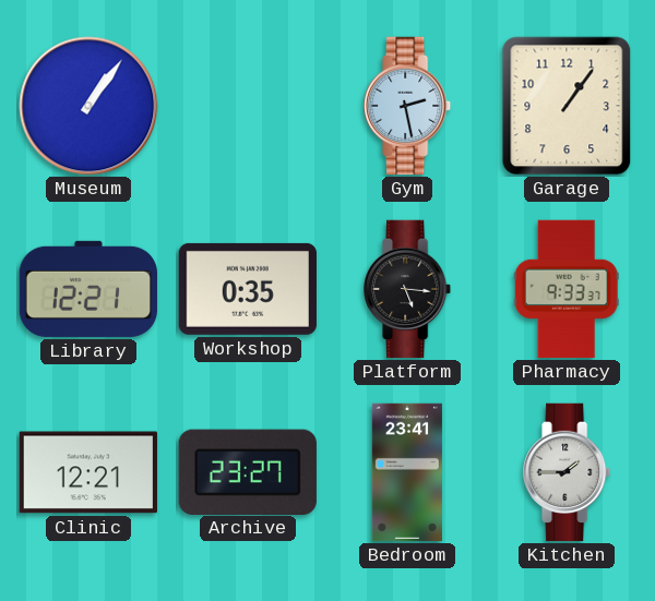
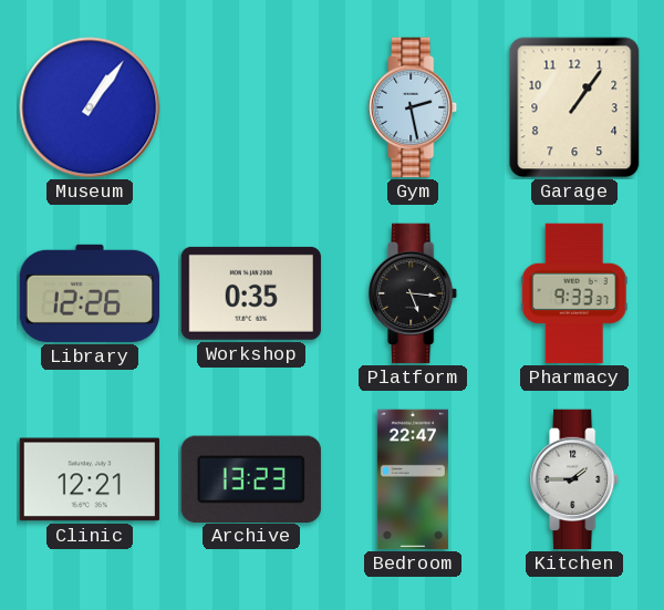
Library: 12:21 -> 12:26 (89, 293)
Archive: 23:27 -> 13:23 (251, 478)
Bedroom: 23:41 -> 22:47 (413, 479)
